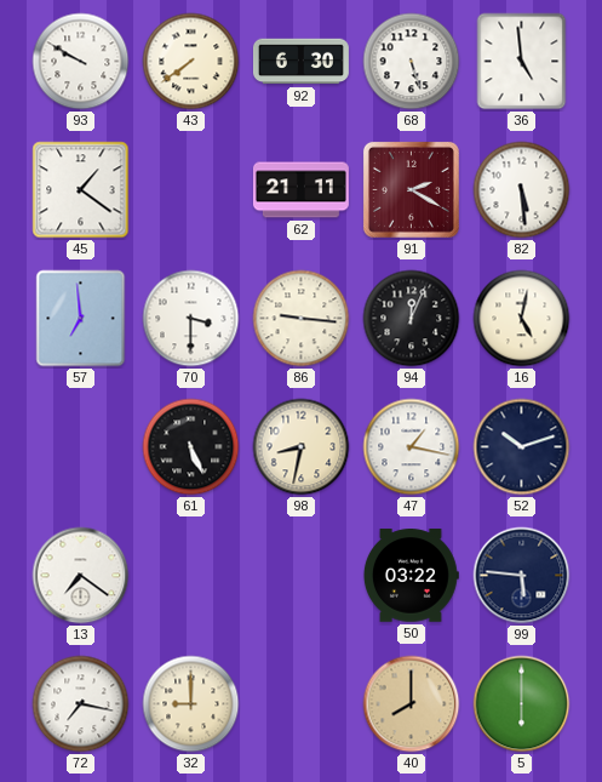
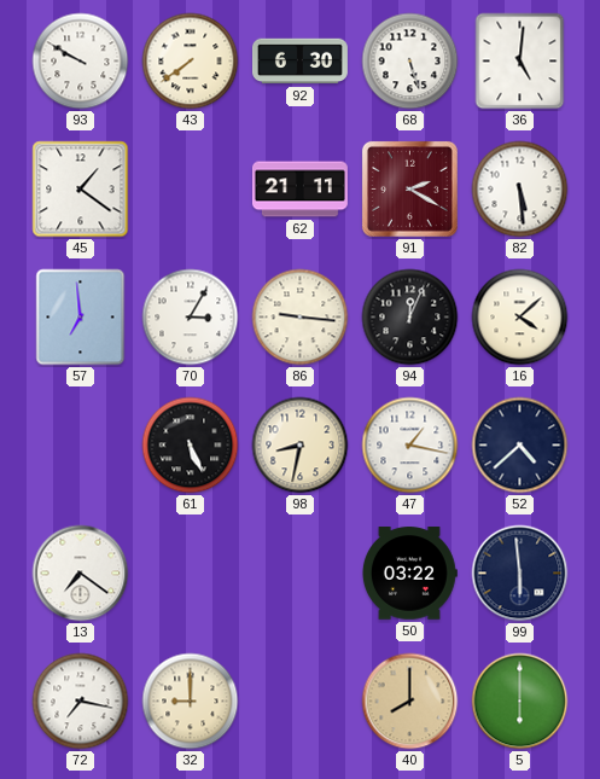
36: 4:59 -> 5:01 (520, 62)
70: 3:30 -> 3:05 (191, 318)
16: 5:02 -> 4:08 (520, 318)
52: 10:12 -> 4:38 (520, 446)
99: 5:46 -> 5:59 (520, 574)
